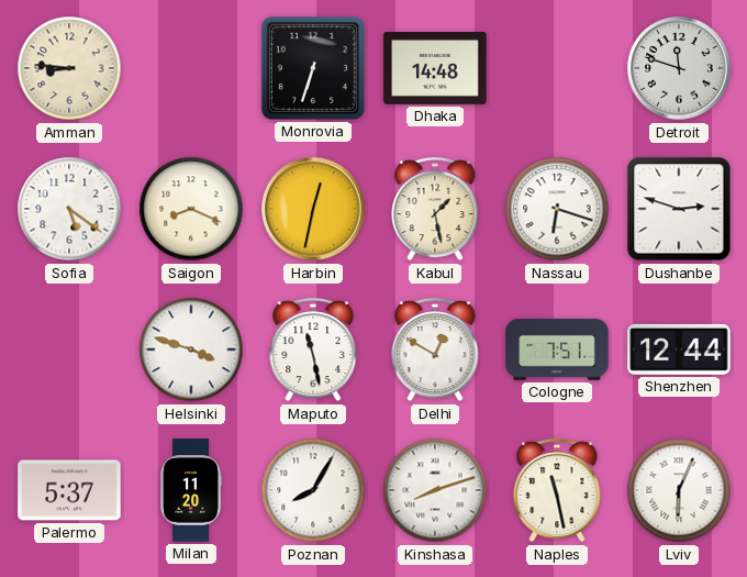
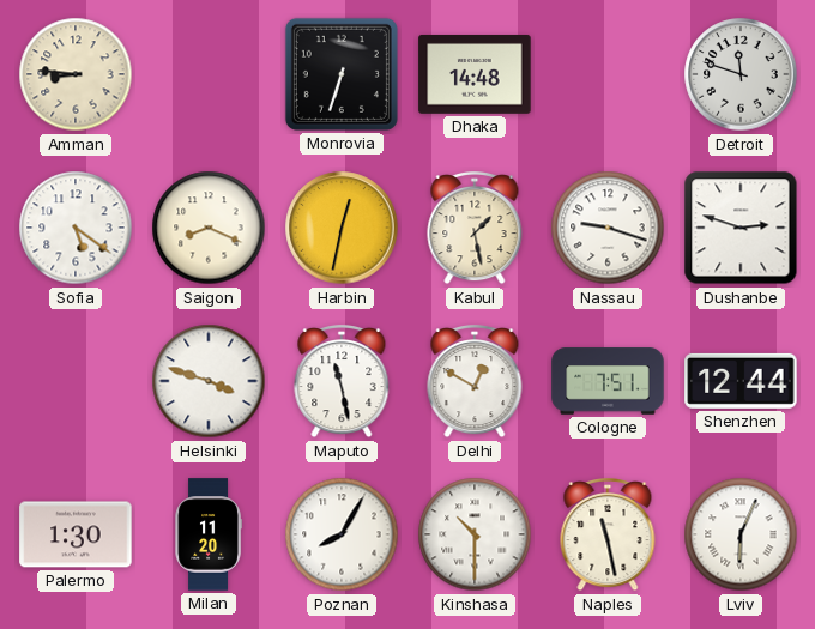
Nassau: 6:18 -> 9:18 (608, 228)
Palermo: 5:37 -> 1:30 (76, 534)
Kinshasa: 8:12 -> 10:30 (475, 534)
